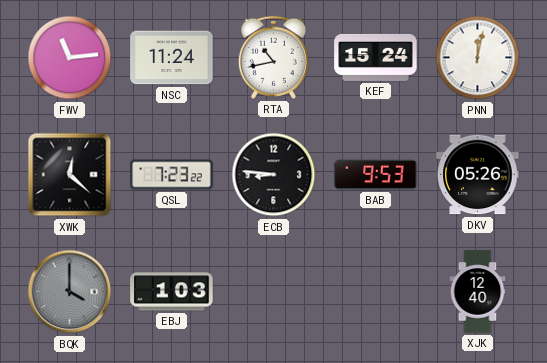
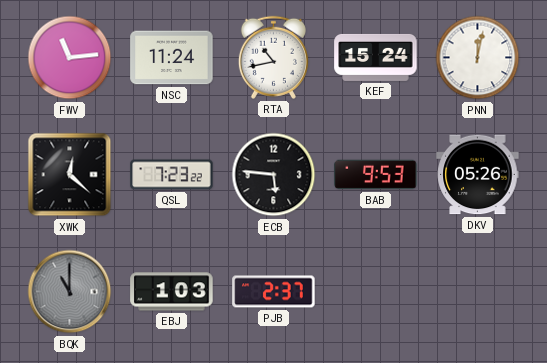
ECB: 8:46 -> 5:46 (274, 175)
BQK: 4:00 -> 11:00 (70, 292)
PJB: none -> 2:37 (274, 292)
XJK: 12:40 -> none (478, 292)
